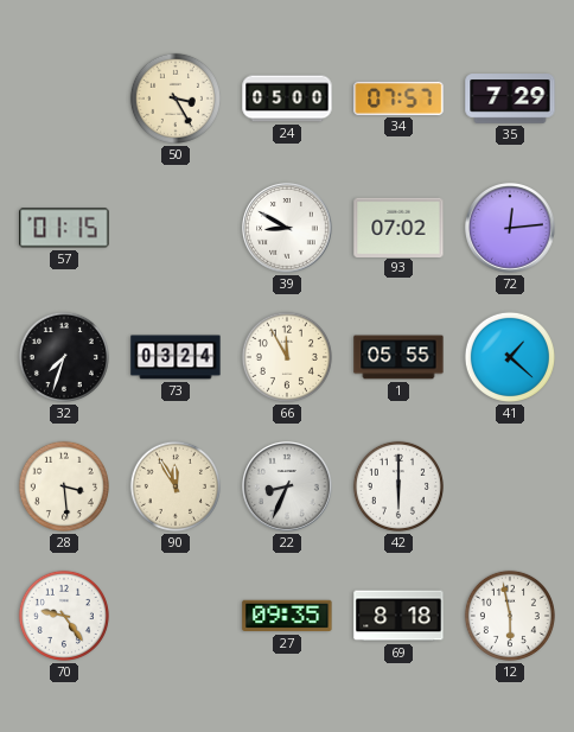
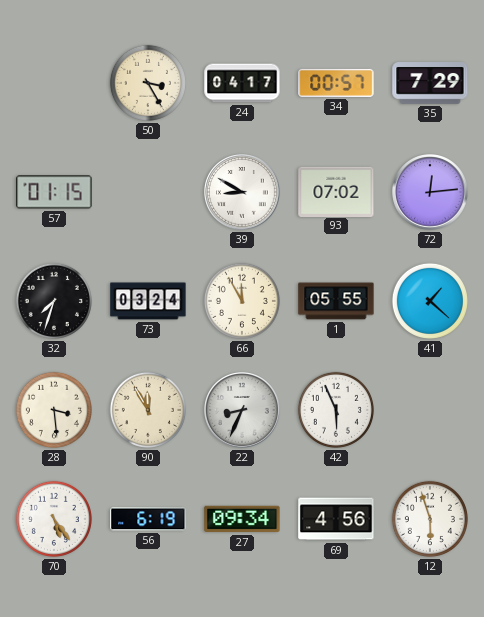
24: 05:00 -> 04:17 (242, 83)
34: 07:57 -> 00:57 (336, 83)
42: 6:00 -> 5:56 (336, 410)
70: 9:24 -> 5:24 (54, 519)
56: none -> 6:19 (148, 519)
27: 09:35 -> 09:34 (242, 519)
69: 8:18 -> 4:56 (336, 519)
12: 5:58 -> 5:57 (430, 519)
